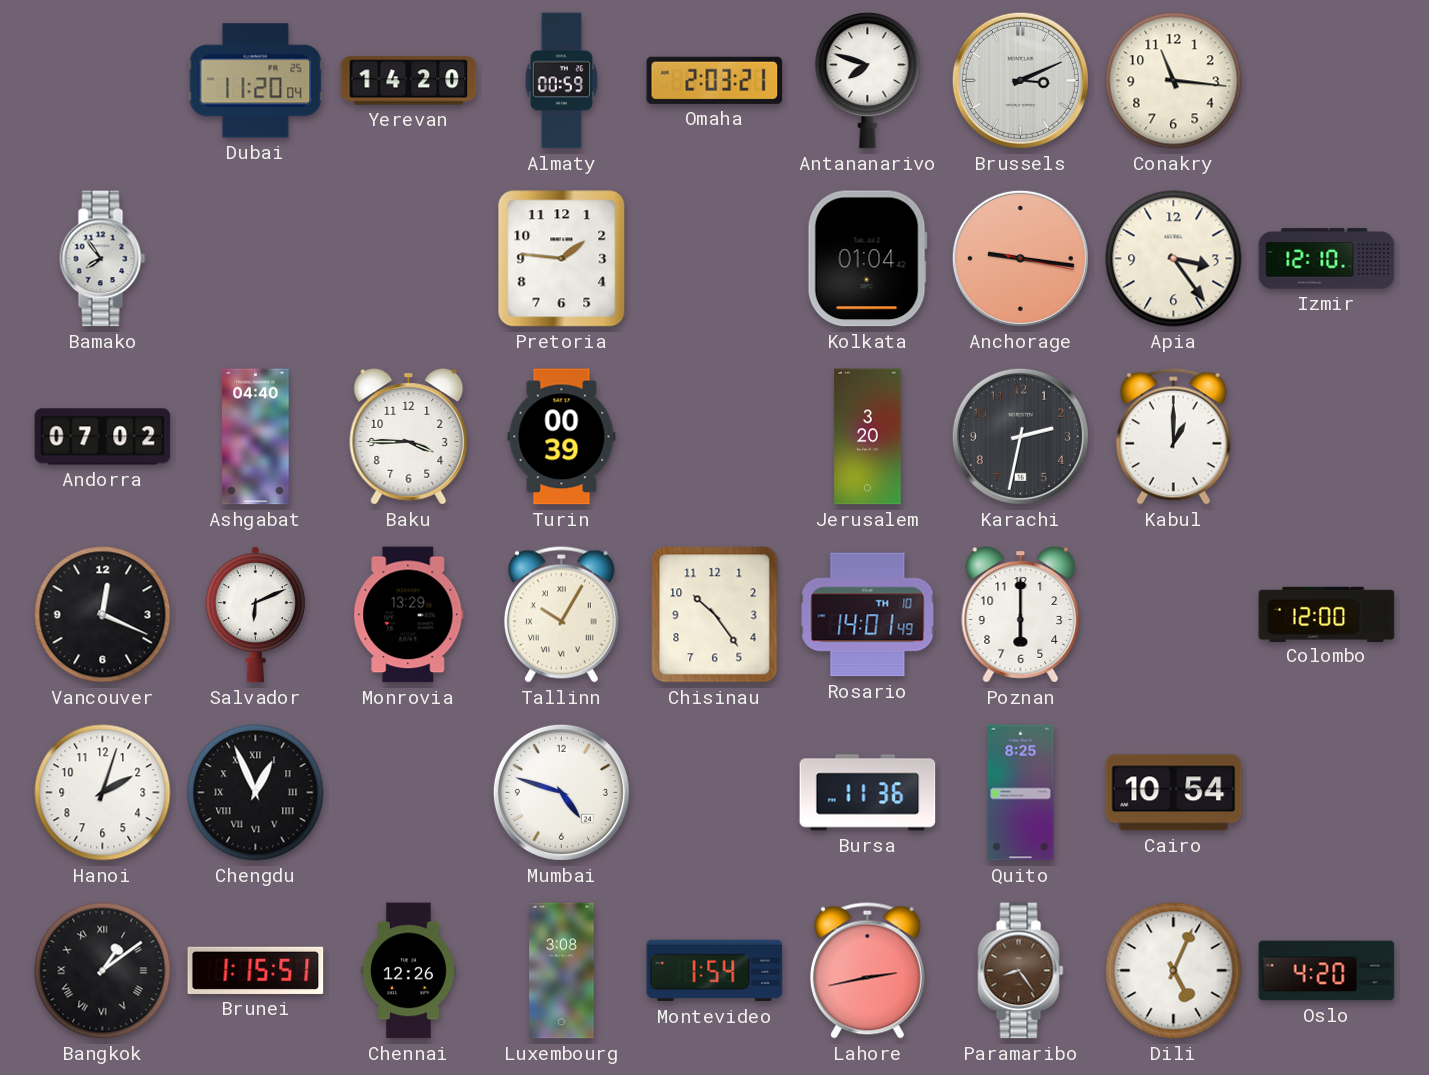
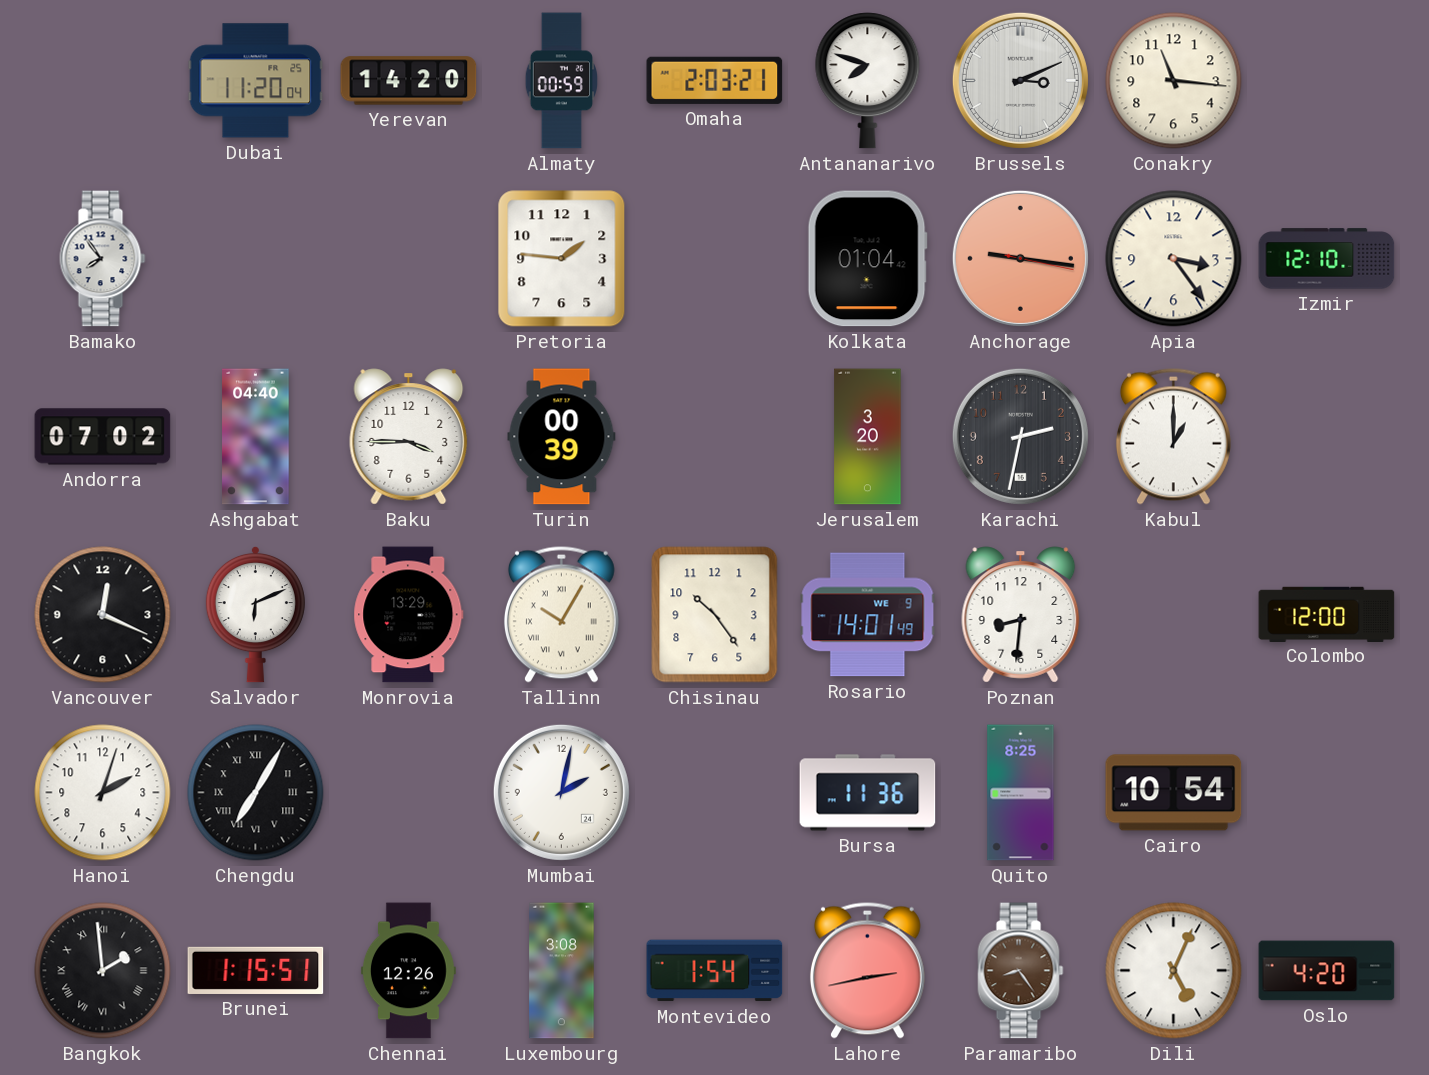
Rosario date: TH 10 -> WE 9 (868, 615)
Poznan: 6:00 -> 8:31 (1021, 615)
Chengdu: 12:56 -> 7:05 (256, 793)
Mumbai: 4:48 -> 2:02 (561, 792)
Bangkok: 1:09 -> 1:59 (103, 971)
